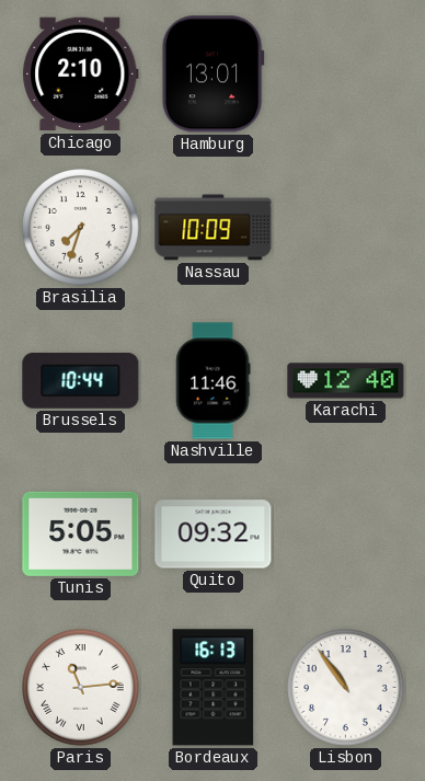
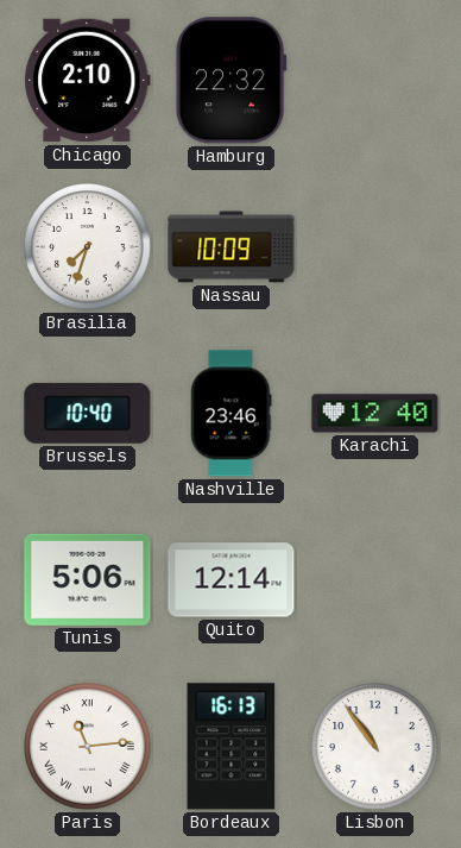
Hamburg: 13:01 -> 22:32 (230, 81)
Brussels: 10:44 -> 10:40 (88, 413)
Nashville: 11:46 -> 23:46 (230, 414)
Tunis: 5:05 -> 5:06 (88, 579)
Quito: 09:32 -> 12:14 (232, 580)
